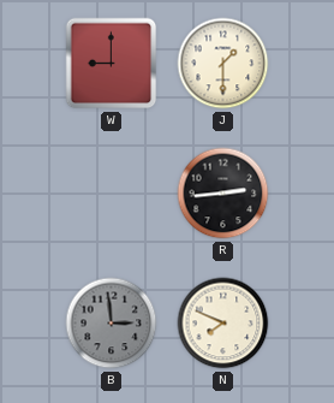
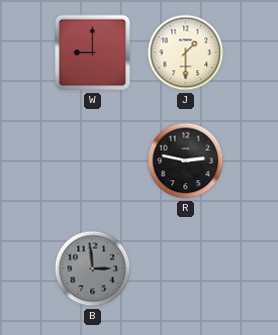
R: 2:44 -> 2:47 (186, 161)
N: 7:49 -> none (223, 324)
